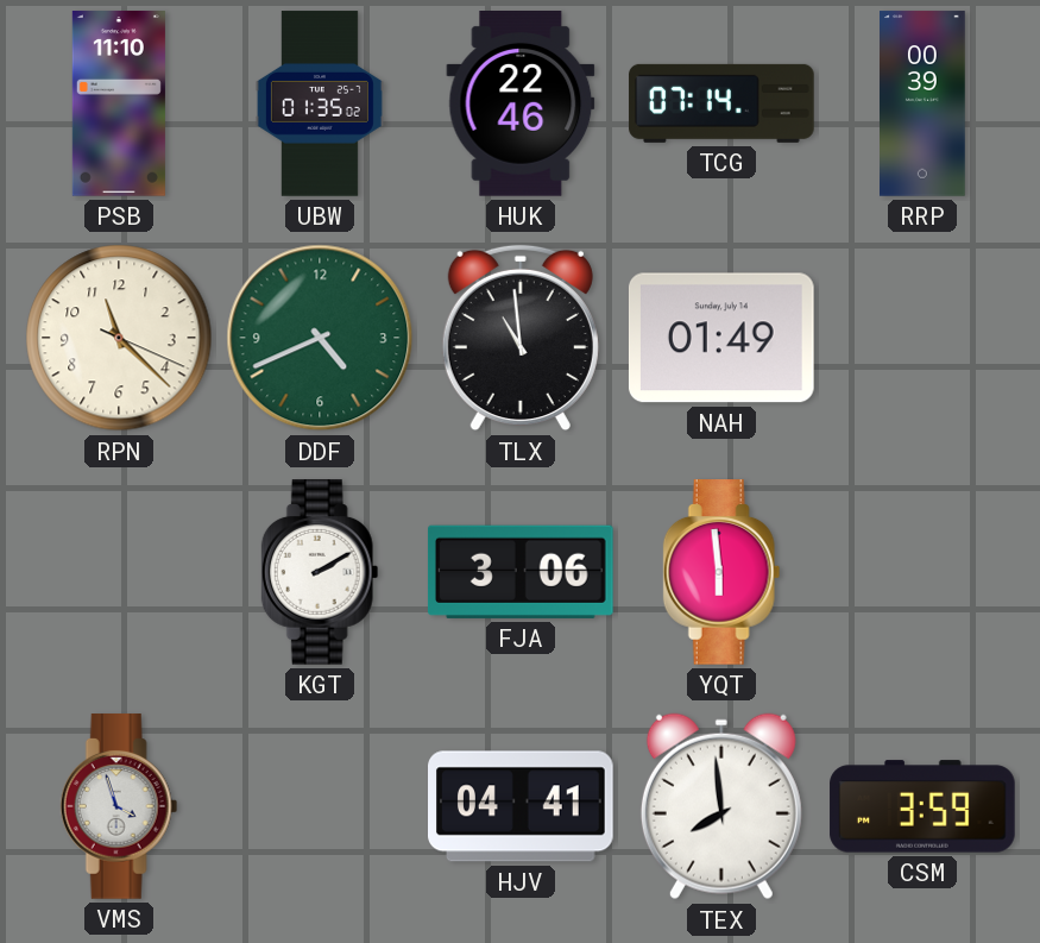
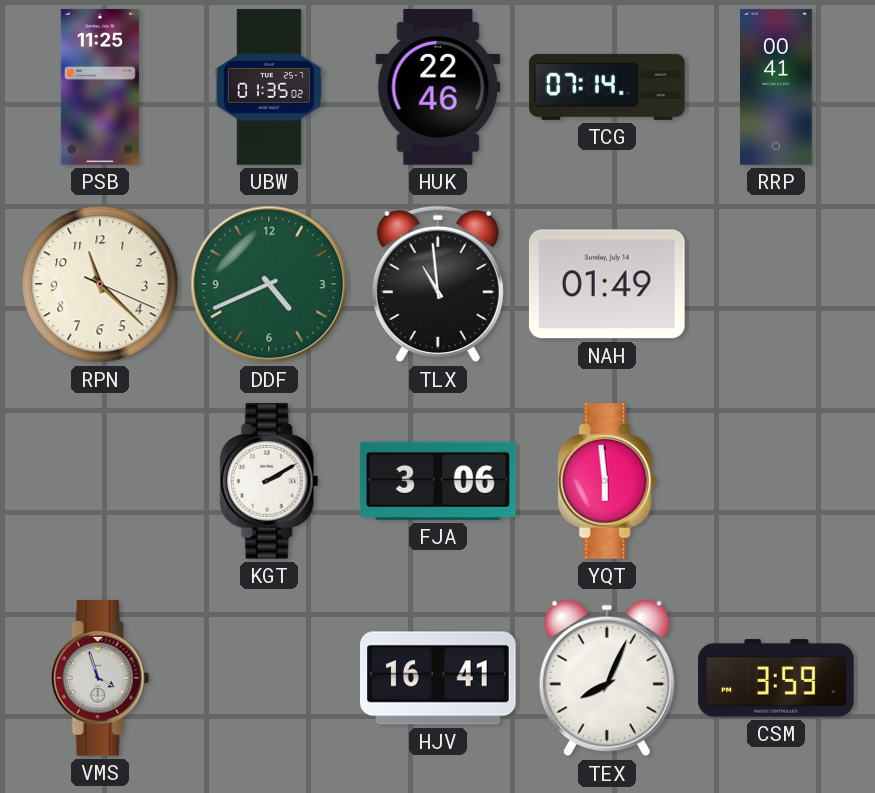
PSB: 11:10 -> 11:25 (100, 87)
RRP: 00:39 -> 00:41 (776, 87)
HJV: 04:41 -> 16:41 (439, 678)
TEX: 7:59 -> 8:04 (607, 678)
